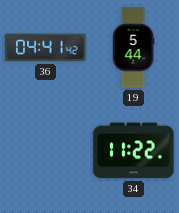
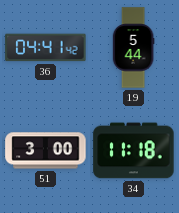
51: none -> 3:00 (46, 151)
34: 11:22 -> 11:18 (134, 151)
